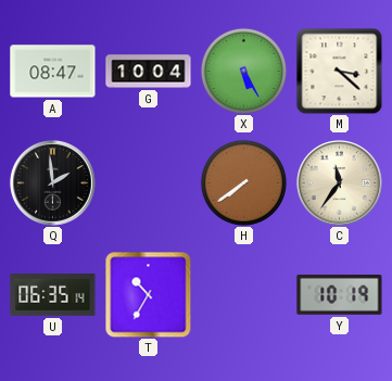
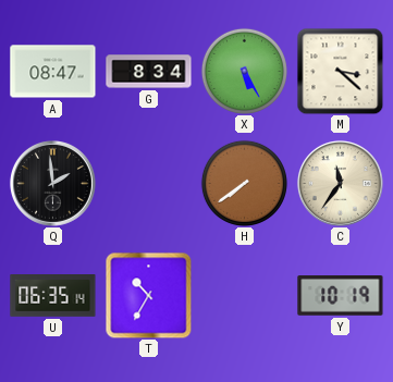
G: 10:04 -> 8:34 (149, 72)
